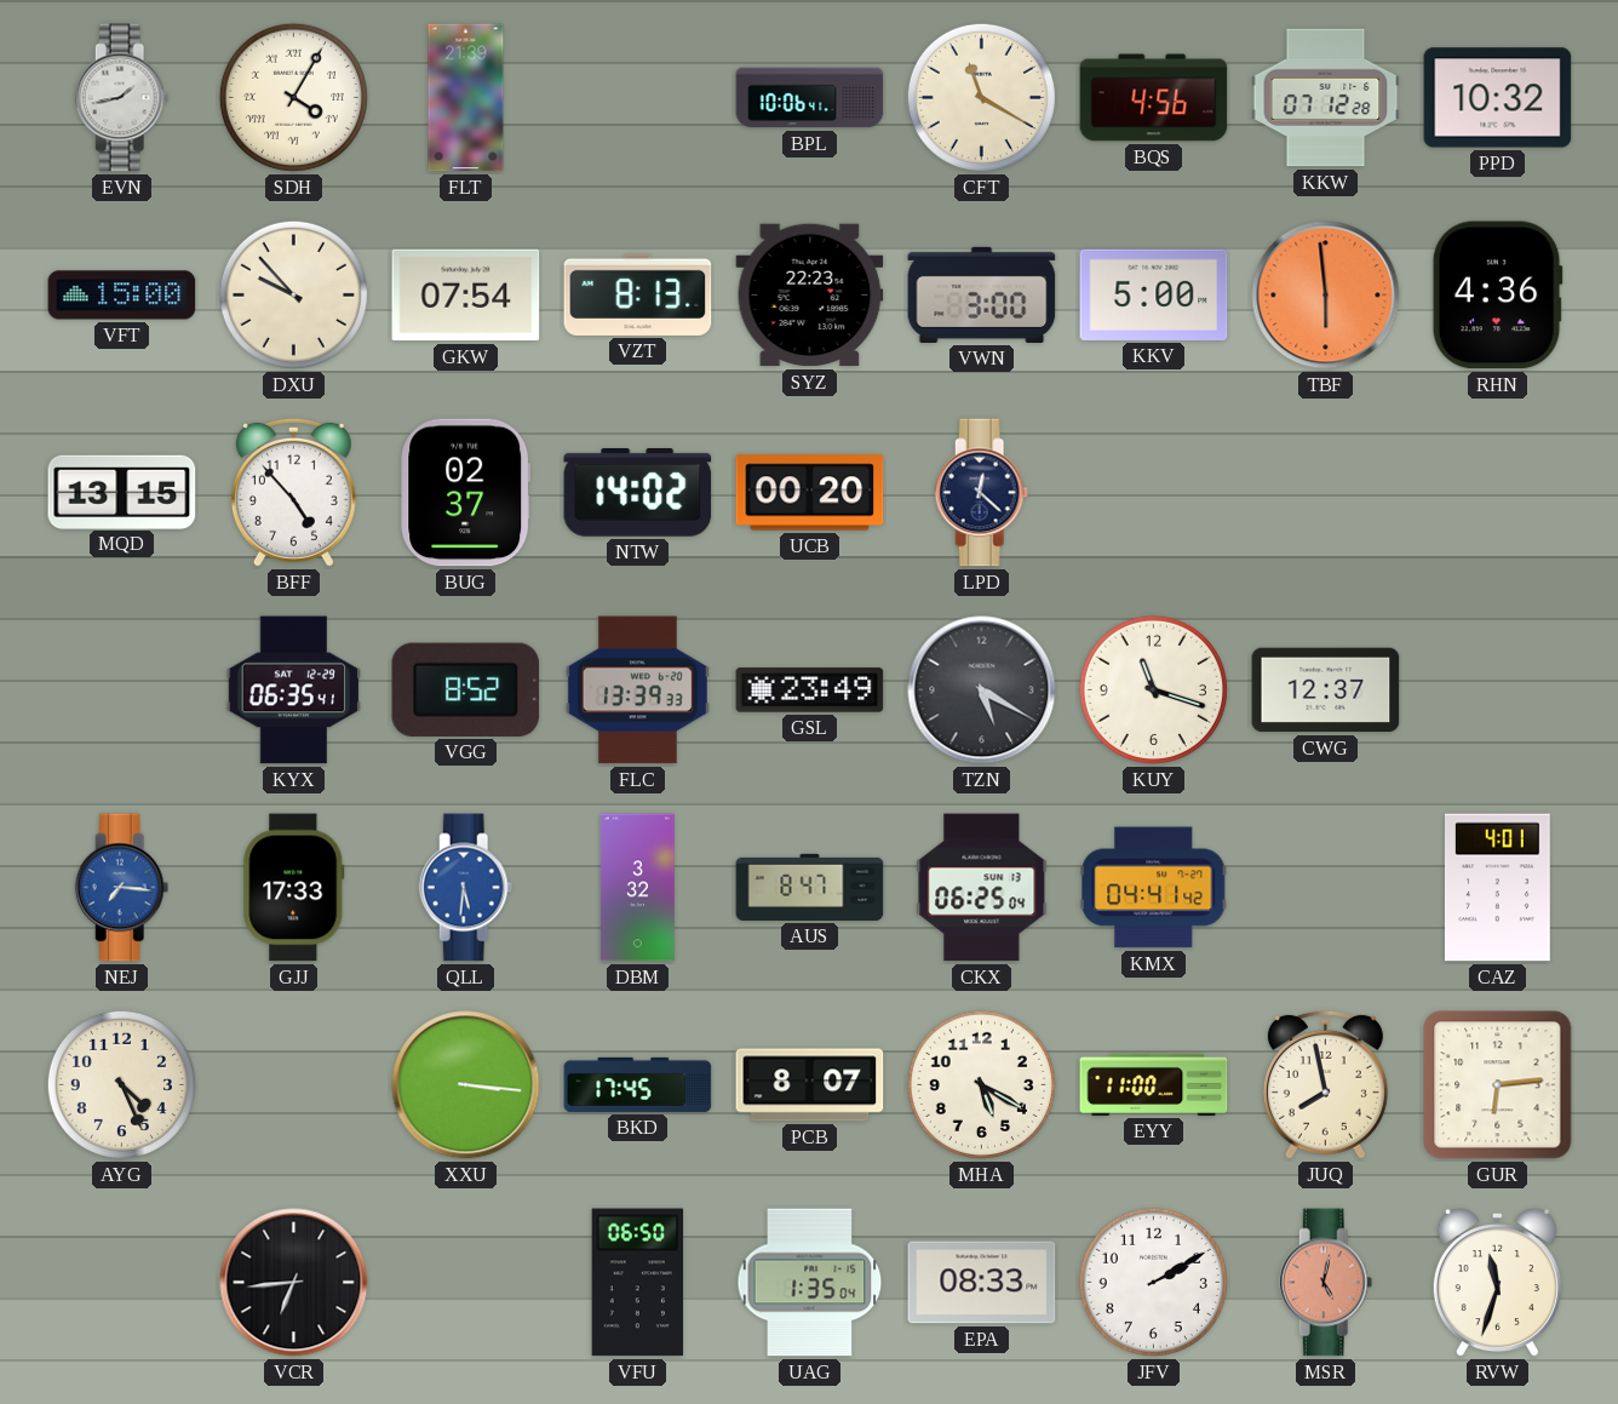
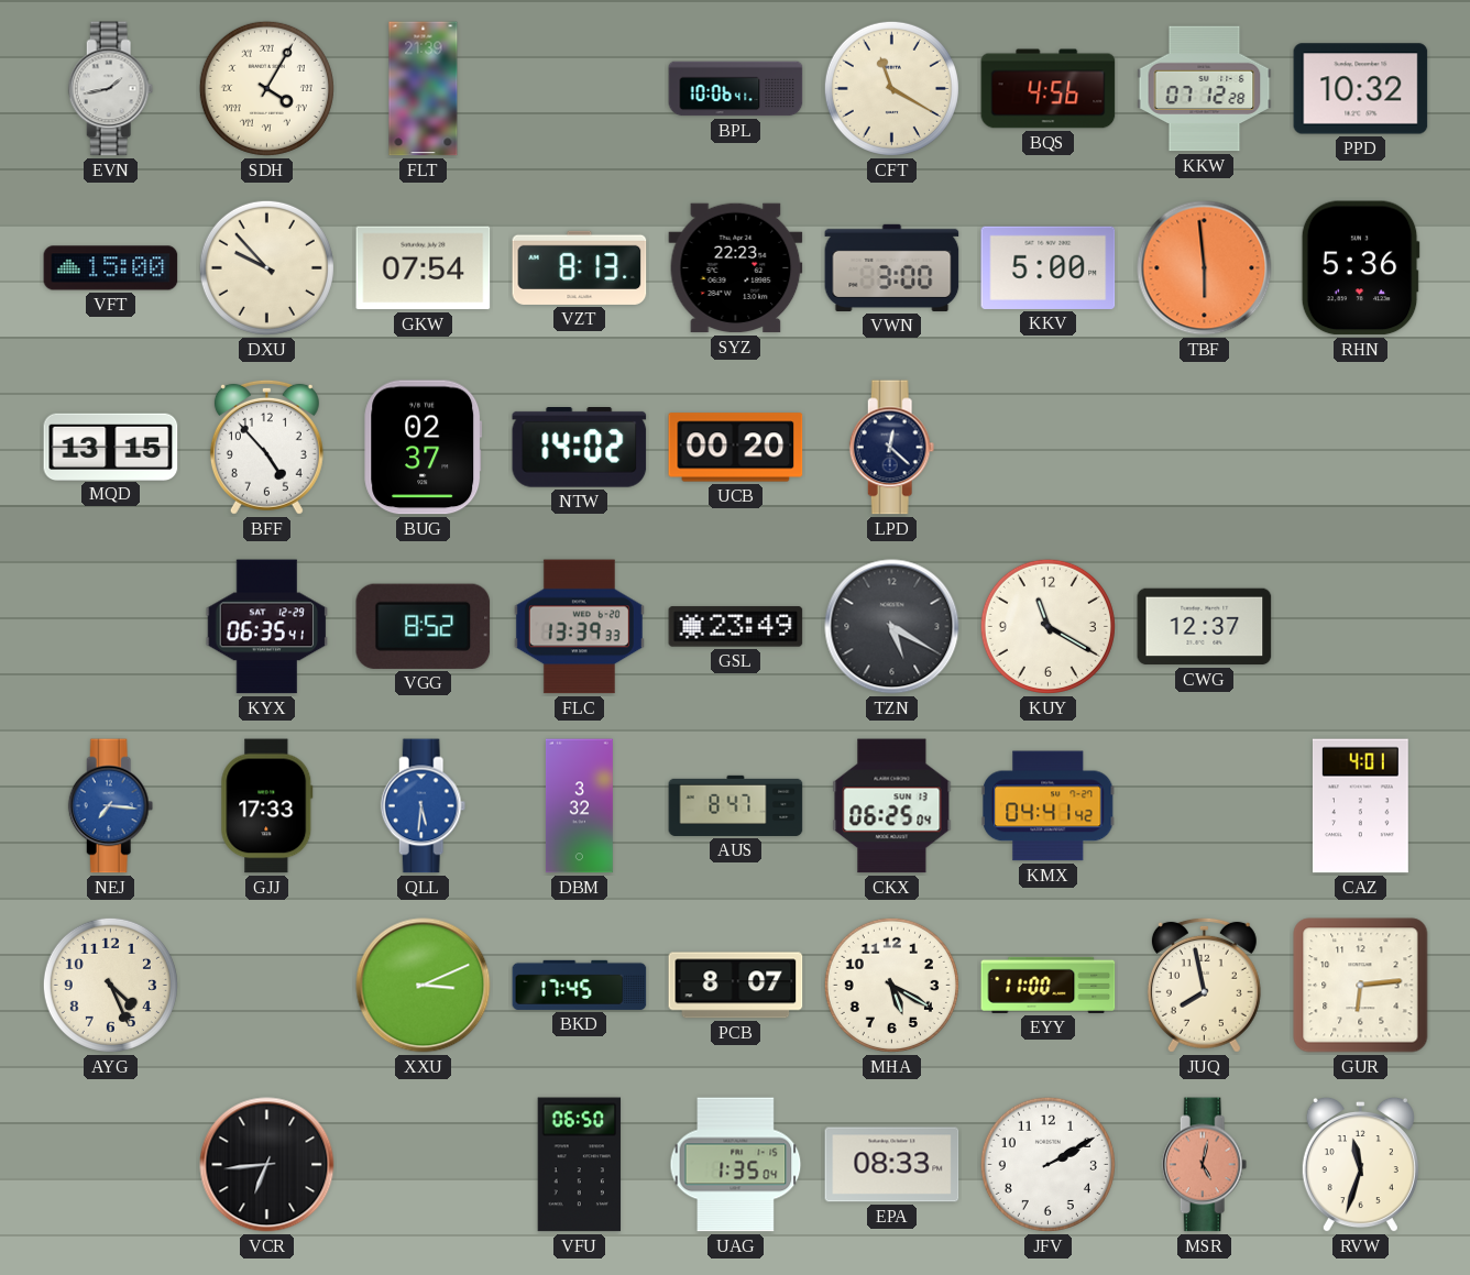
RHN: 4:36 -> 5:36 (1360, 268)
KUY: 11:18 -> 11:20 (1047, 626)
XXU: 3:16 -> 3:11 (424, 986)
